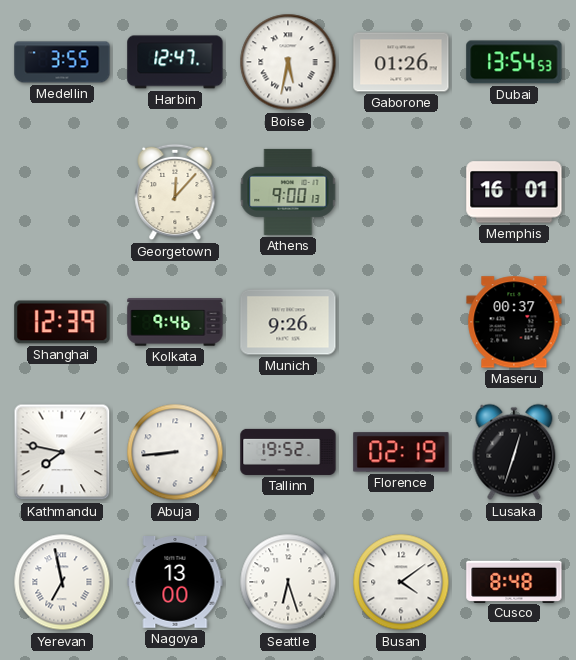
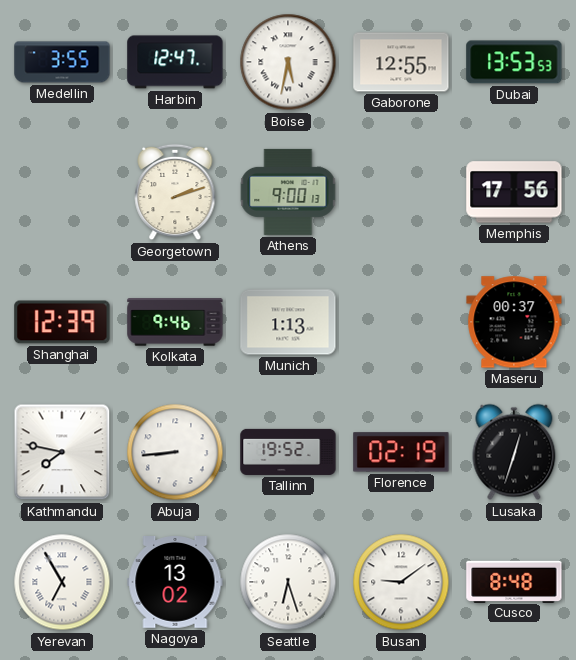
Gaborone: 01:26 -> 12:55 (401, 62)
Dubai: 13:54 -> 13:53 (514, 62)
Georgetown: 12:07 -> 2:12 (175, 192)
Memphis: 16:01 -> 17:56 (514, 192)
Munich: 9:26 -> 1:13 (288, 322)
Yerevan: 6:58 -> 6:55 (62, 582)
Nagoya: 13:00 -> 13:02 (175, 583)
Busan: 4:09 -> 9:09 (401, 582)
